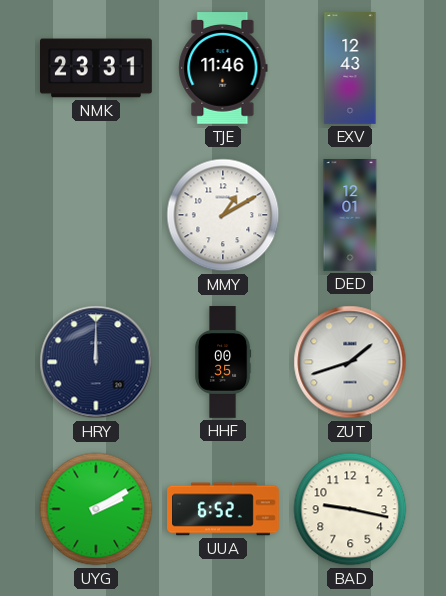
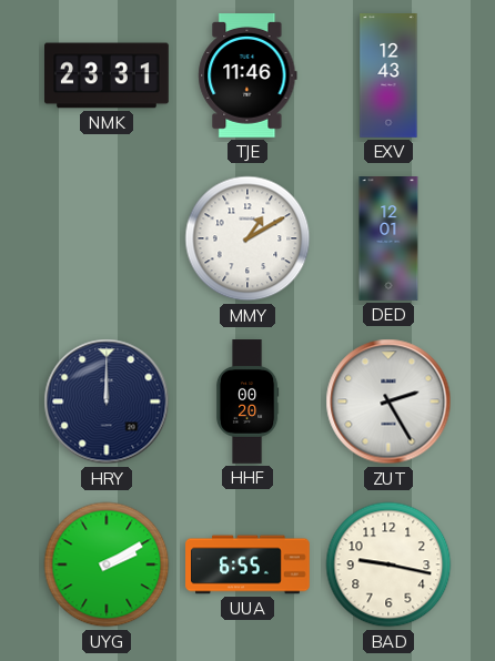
HHF: 00:35 -> 00:20 (247, 401)
ZUT: 1:42 -> 2:25 (388, 401)
UUA: 6:52 -> 6:55 (247, 565)
